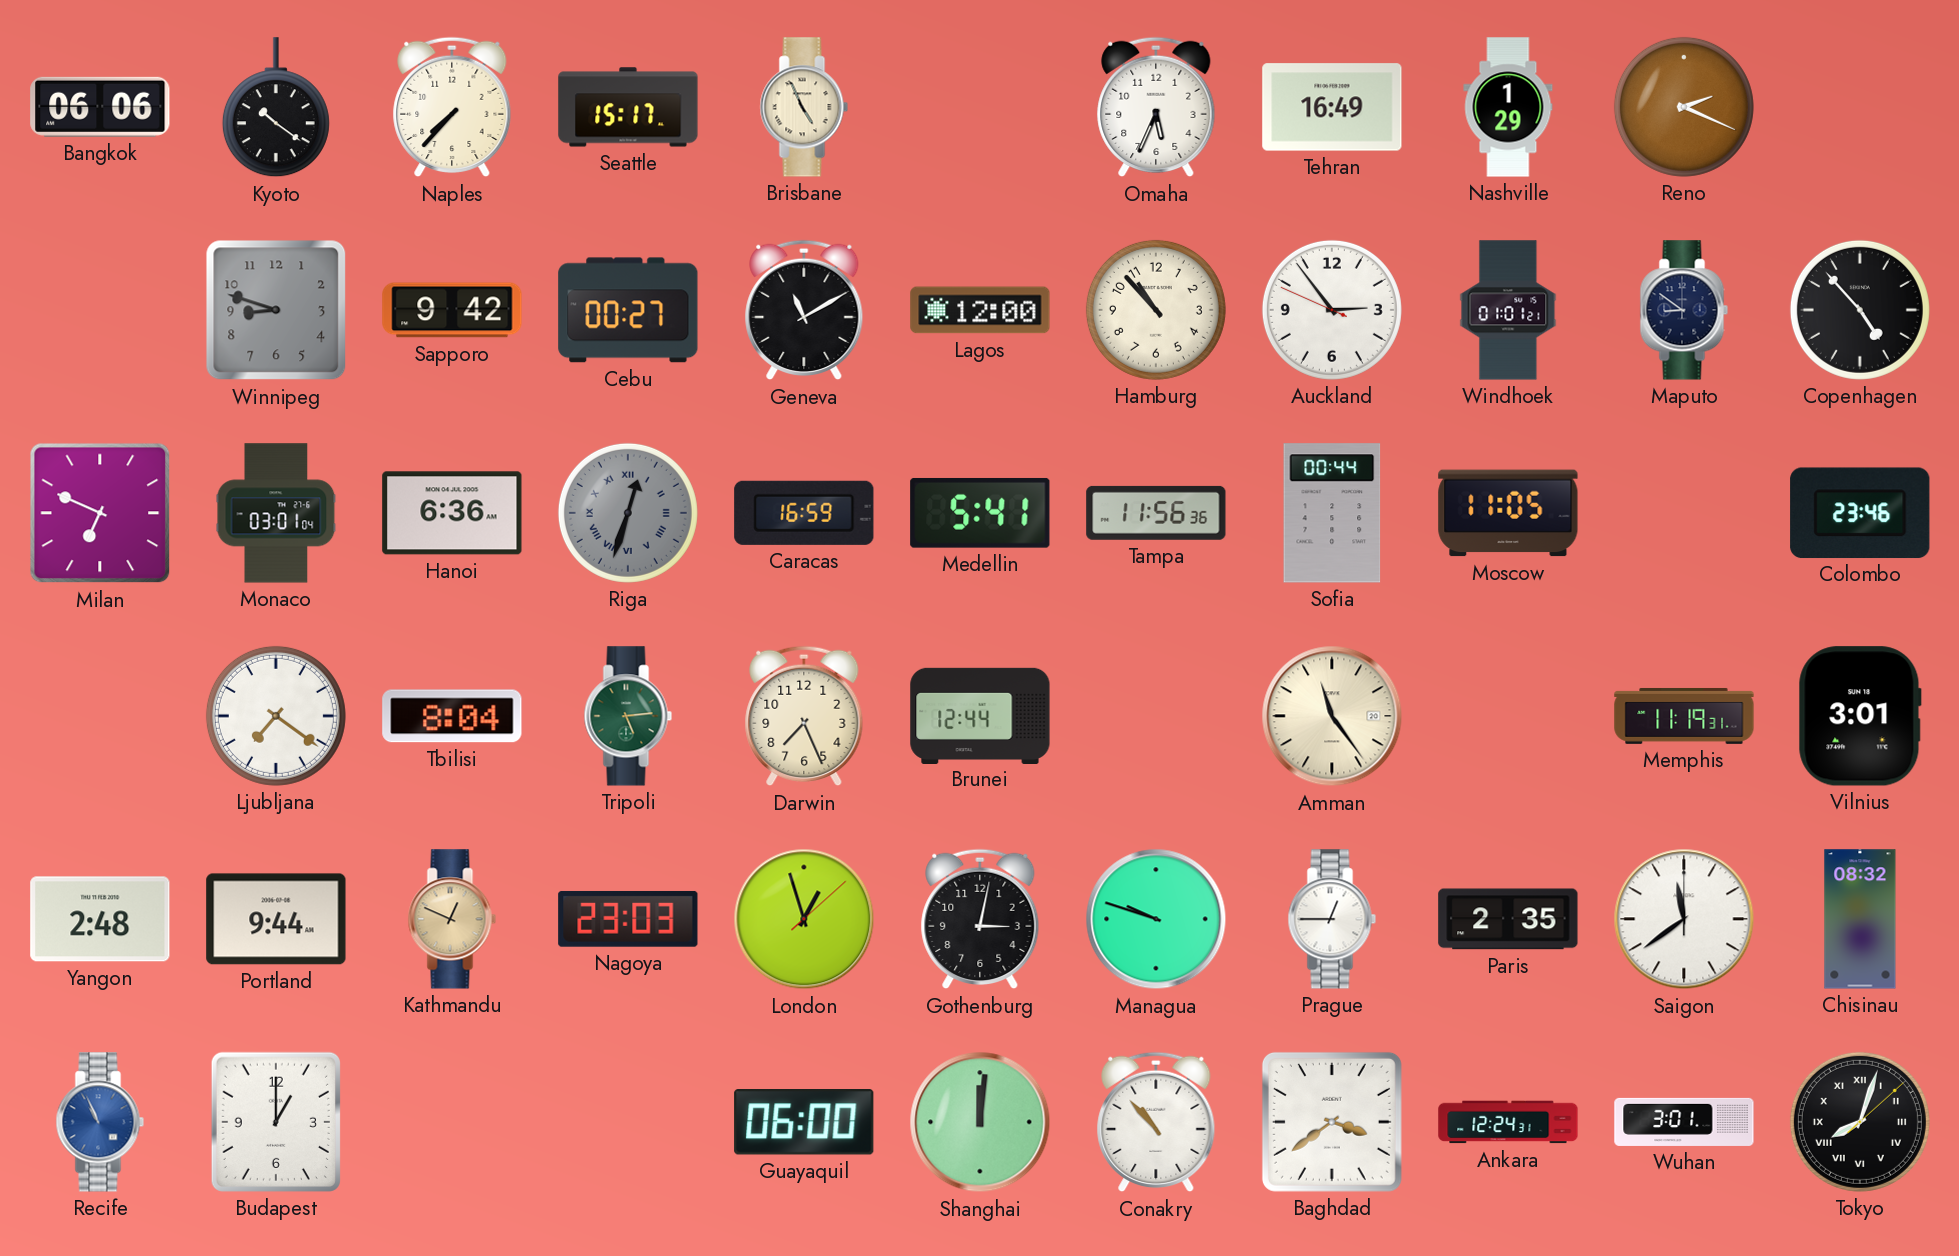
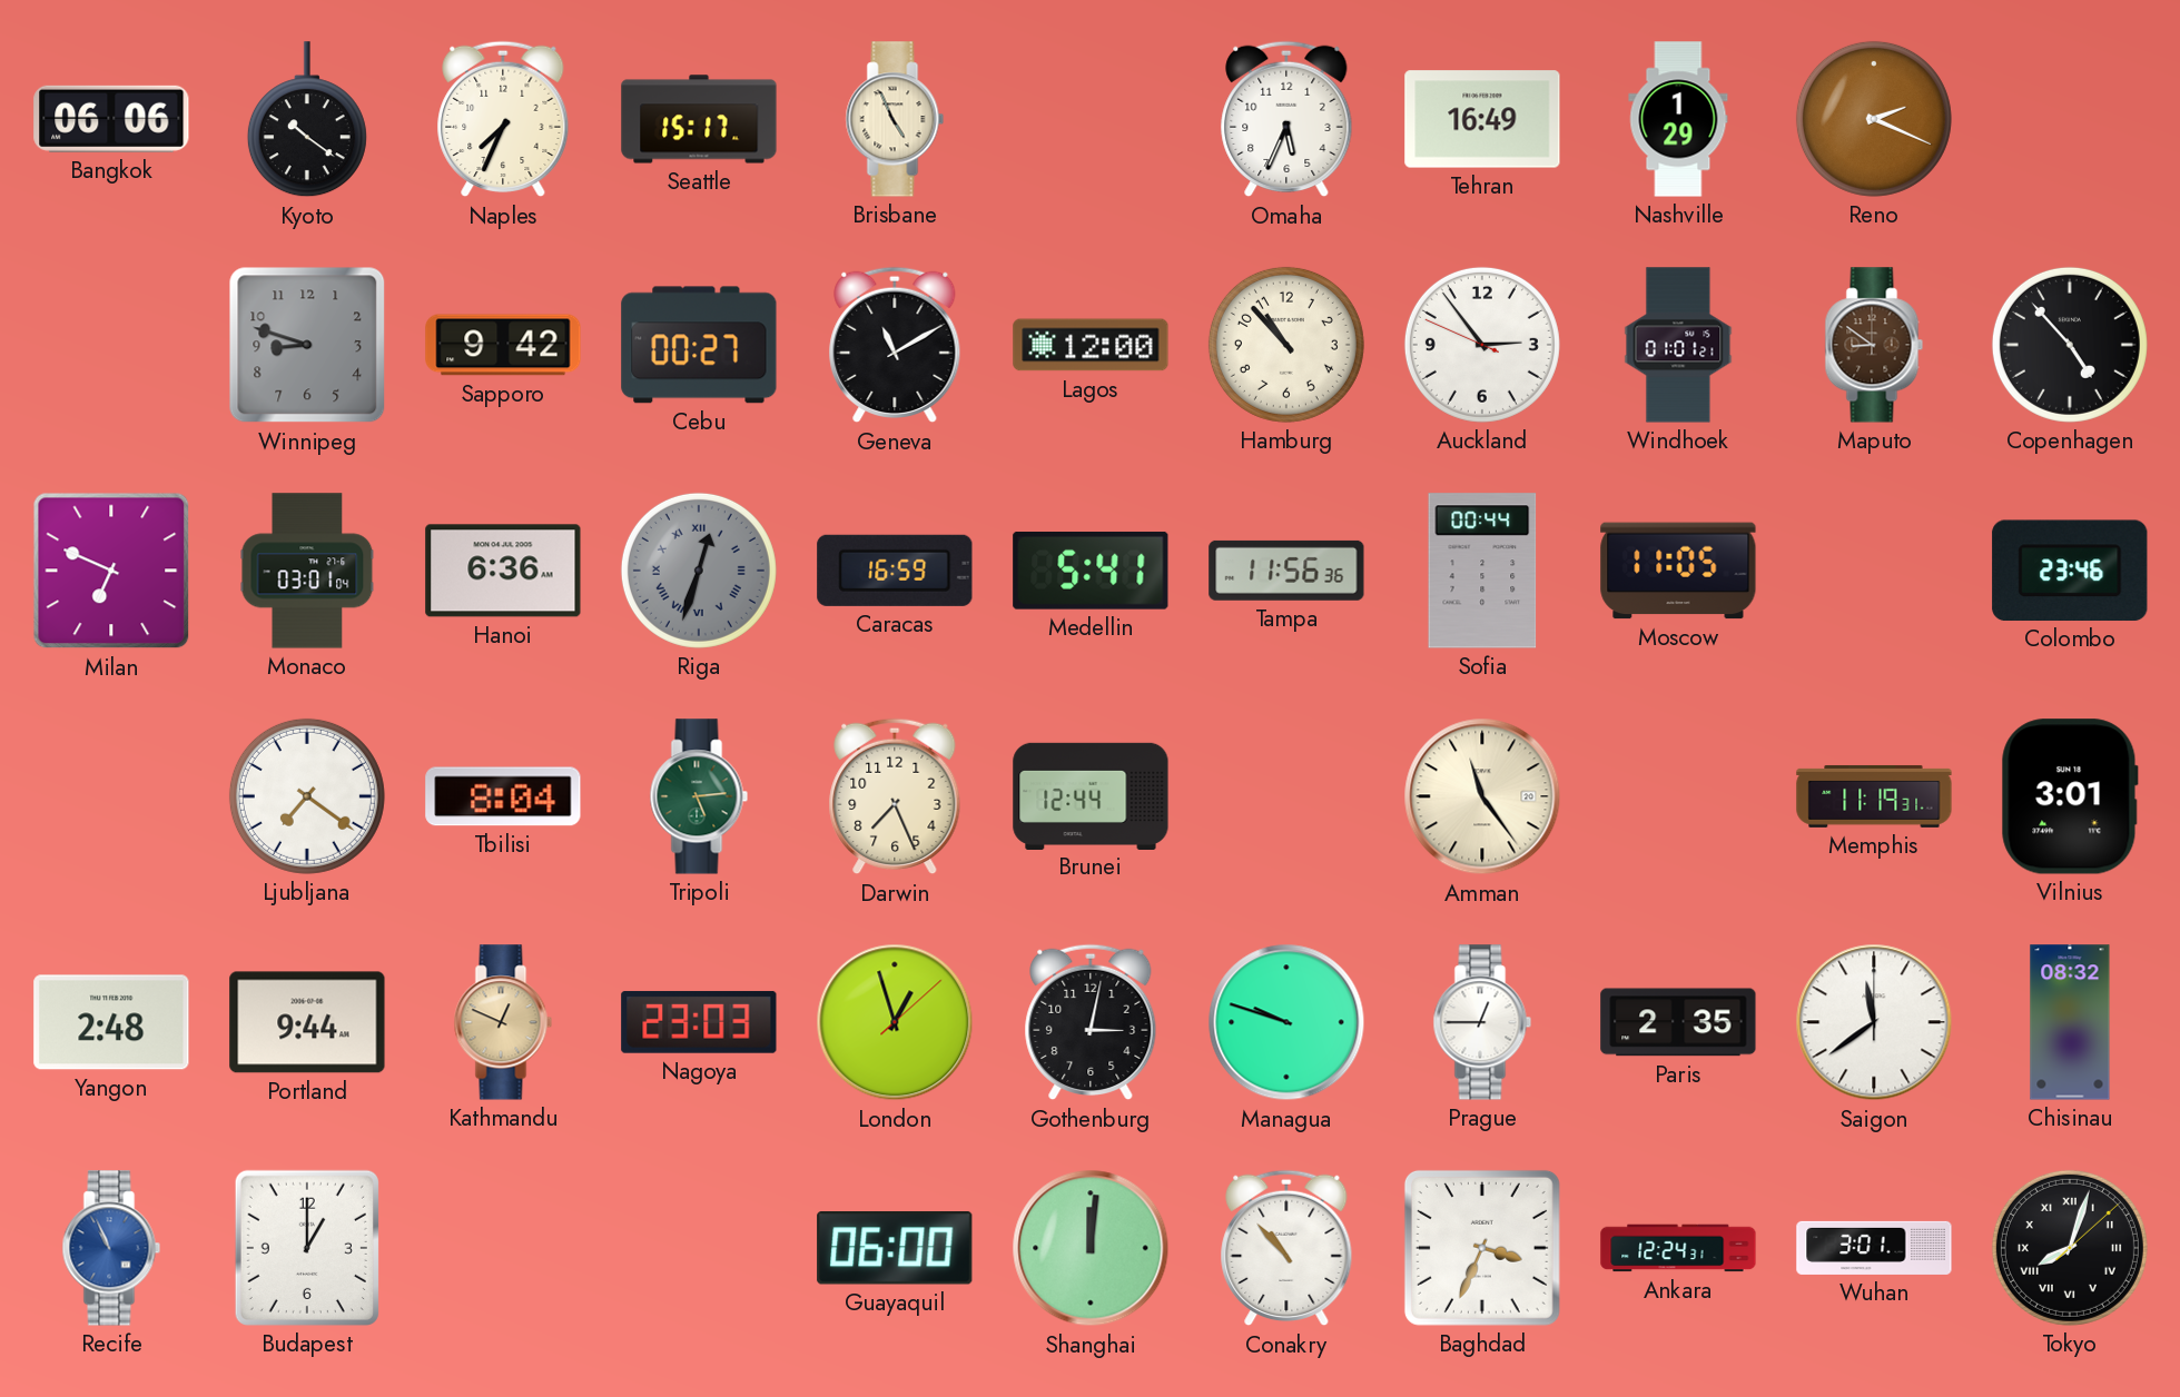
Naples: 7:37 -> 7:34 (503, 119)
Maputo dial: navy -> brown (1874, 345)
Baghdad: 3:39 -> 3:34 (1482, 1248)
